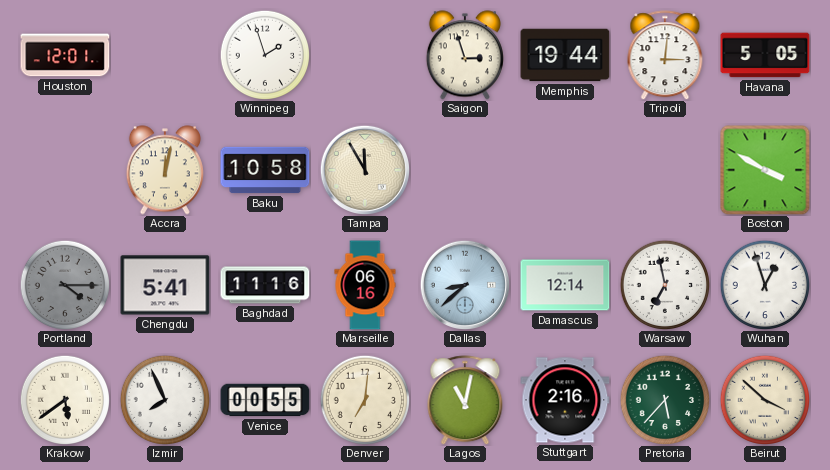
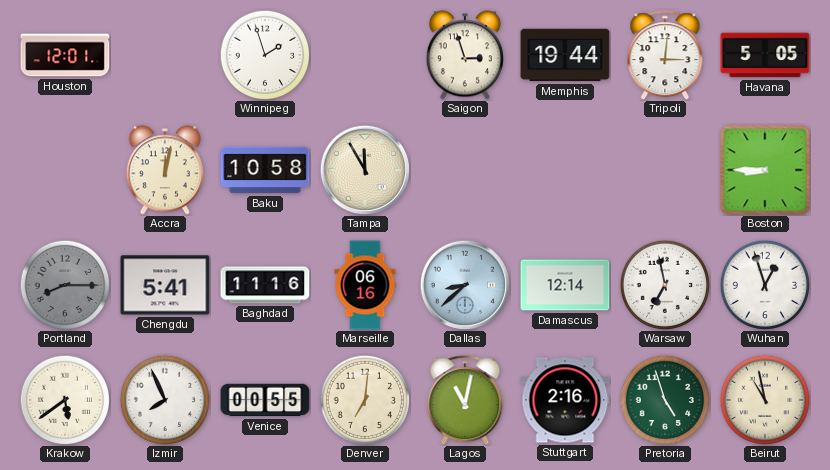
Boston: 3:50 -> 8:45 (765, 170)
Portland: 4:15 -> 8:15 (65, 285)
Pretoria: 5:37 -> 4:57 (665, 400)
Beirut: 3:52 -> 10:58 (765, 400)
